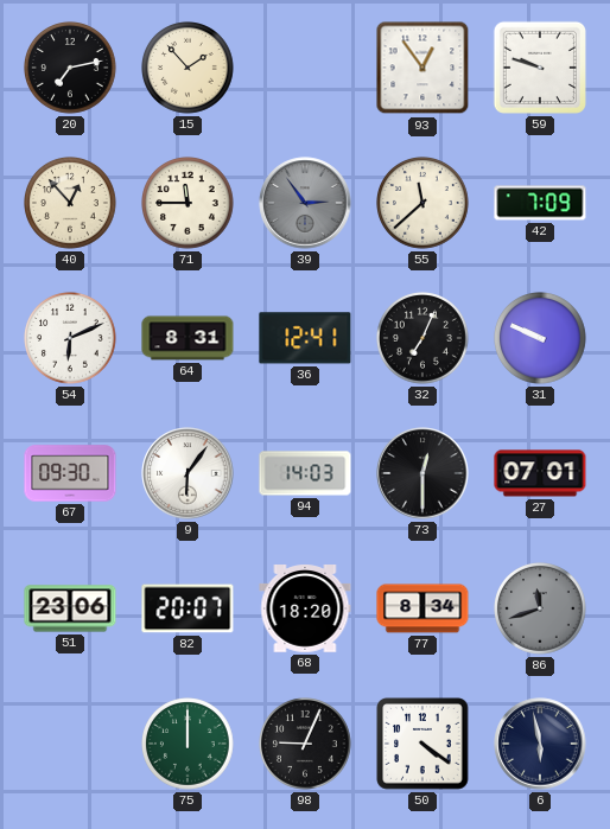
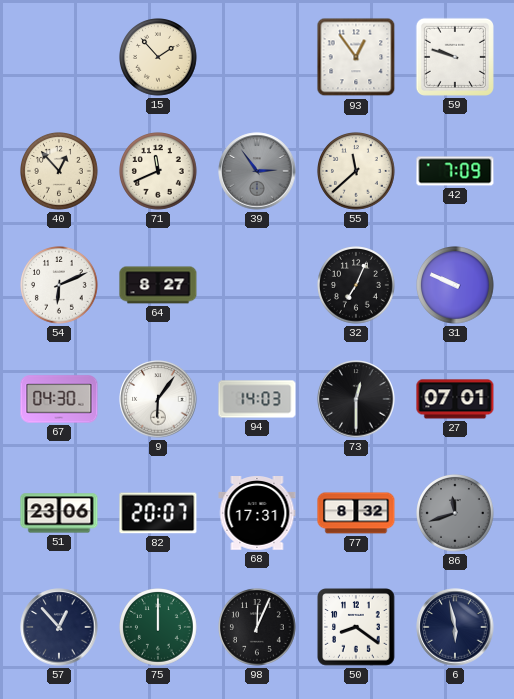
20: 7:13 -> none (71, 69)
71: 11:45 -> 11:41 (159, 172)
64: 8:31 -> 8:27 (158, 285)
36: 12:41 -> none (305, 338)
67: 09:30 -> 04:30 (59, 399)
68: 18:20 -> 17:31 (257, 513)
77: 8:34 -> 8:32 (356, 513)
57: none -> 12:53 (59, 627)
98: 9:04 -> 12:04 (258, 628)
50: 4:21 -> 8:21 (356, 627)
